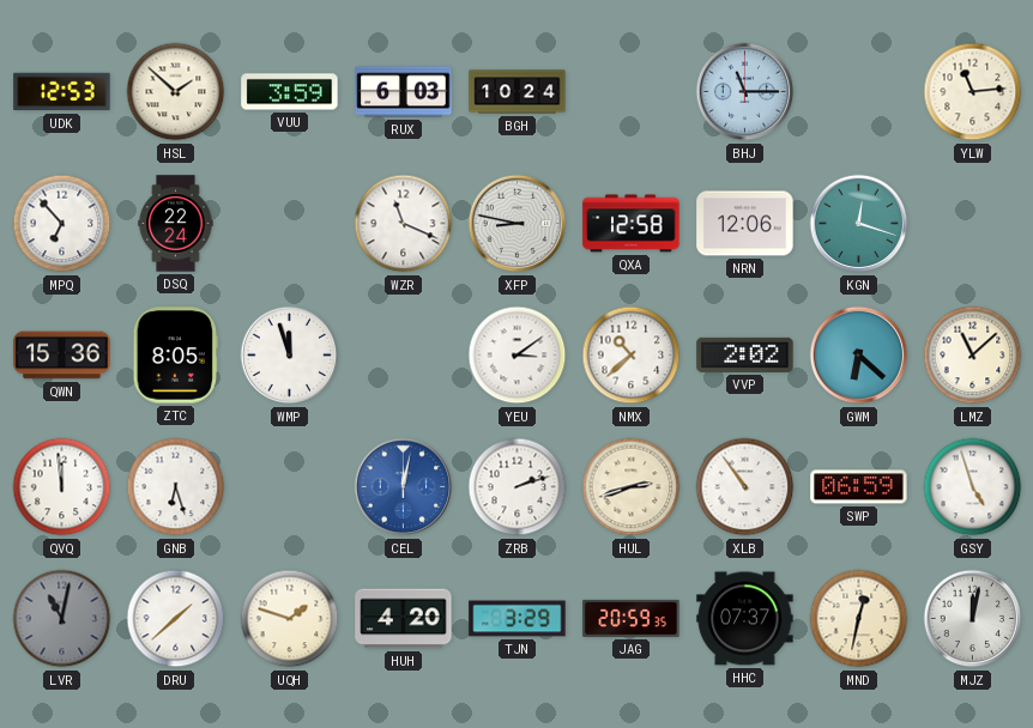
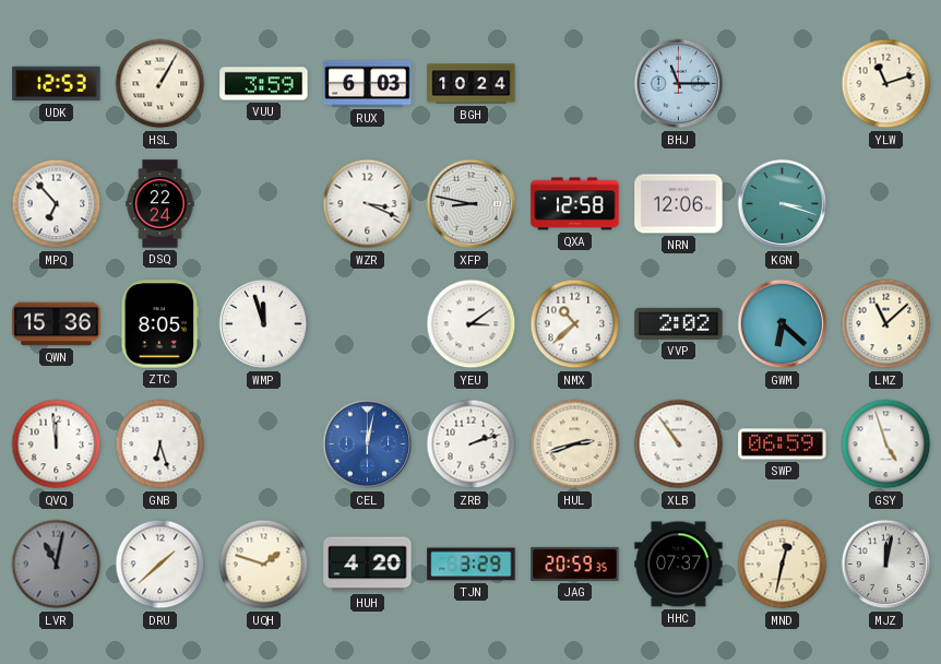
HSL: 1:52 -> 1:05 (160, 84)
YLW: 11:14 -> 11:12 (886, 84)
WZR: 11:19 -> 3:19 (368, 204)
KGN: 12:18 -> 3:18 (783, 204)
